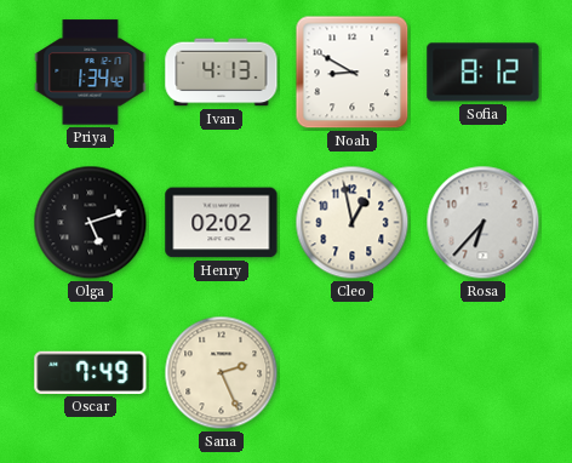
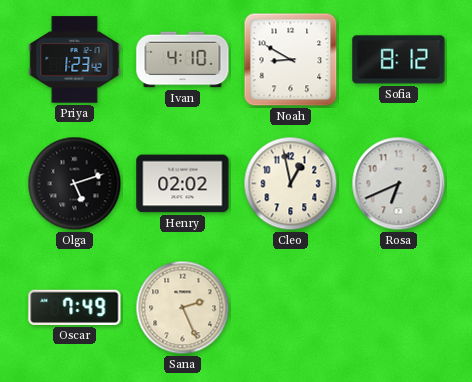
Priya: 1:34 -> 1:23 (75, 60)
Ivan: 4:13 -> 4:10 (183, 60)
Rosa: 6:37 -> 6:41 (399, 184)
